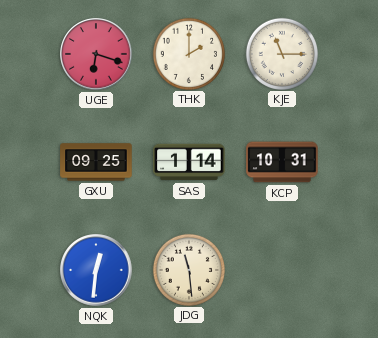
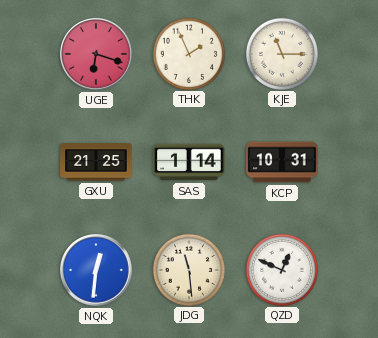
THK: 2:00 -> 1:56 (188, 53)
GXU: 09:25 -> 21:25 (96, 162)
QZD: none -> 12:49 (281, 269)
